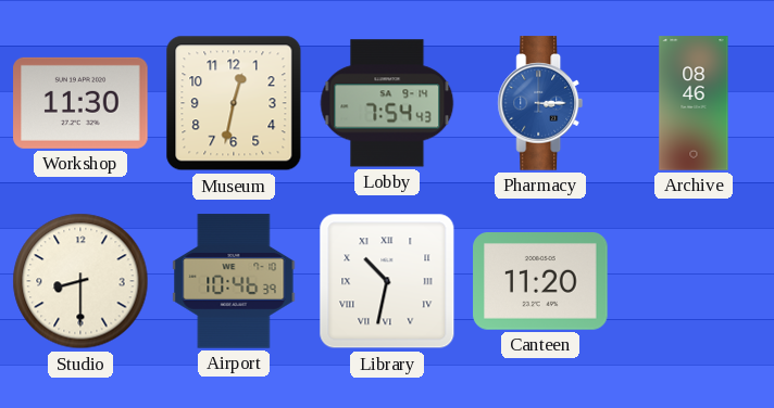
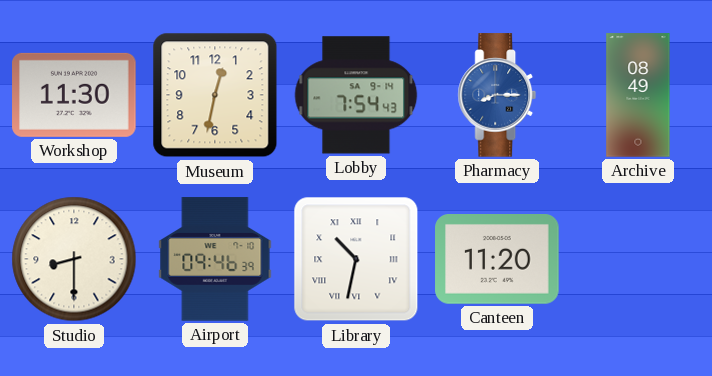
Pharmacy: 3:15 -> 8:15 (497, 95)
Archive: 08:46 -> 08:49 (638, 95)
Airport: 10:46 -> 09:46 (215, 259)
